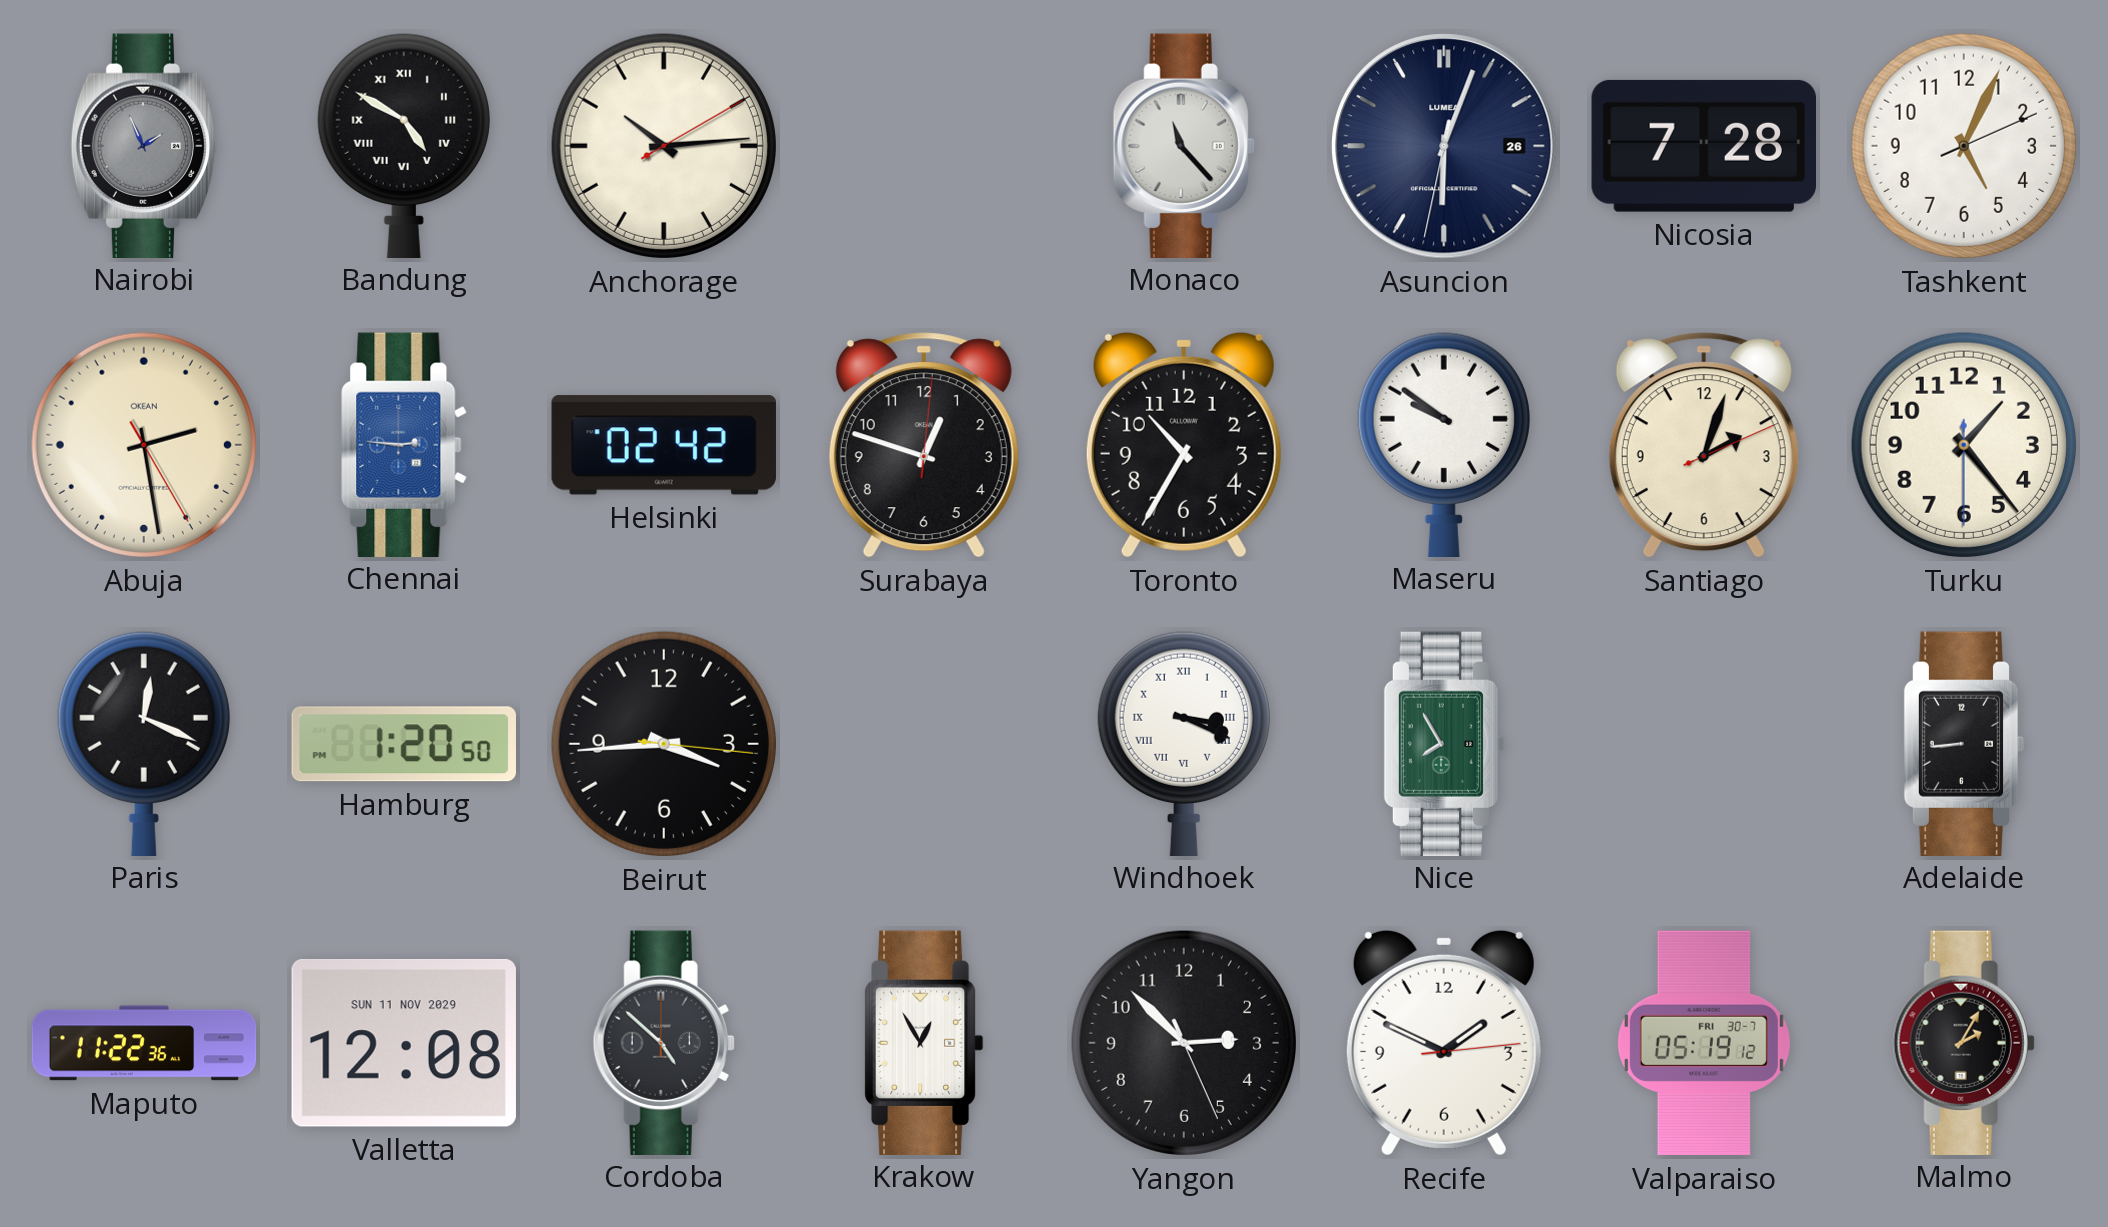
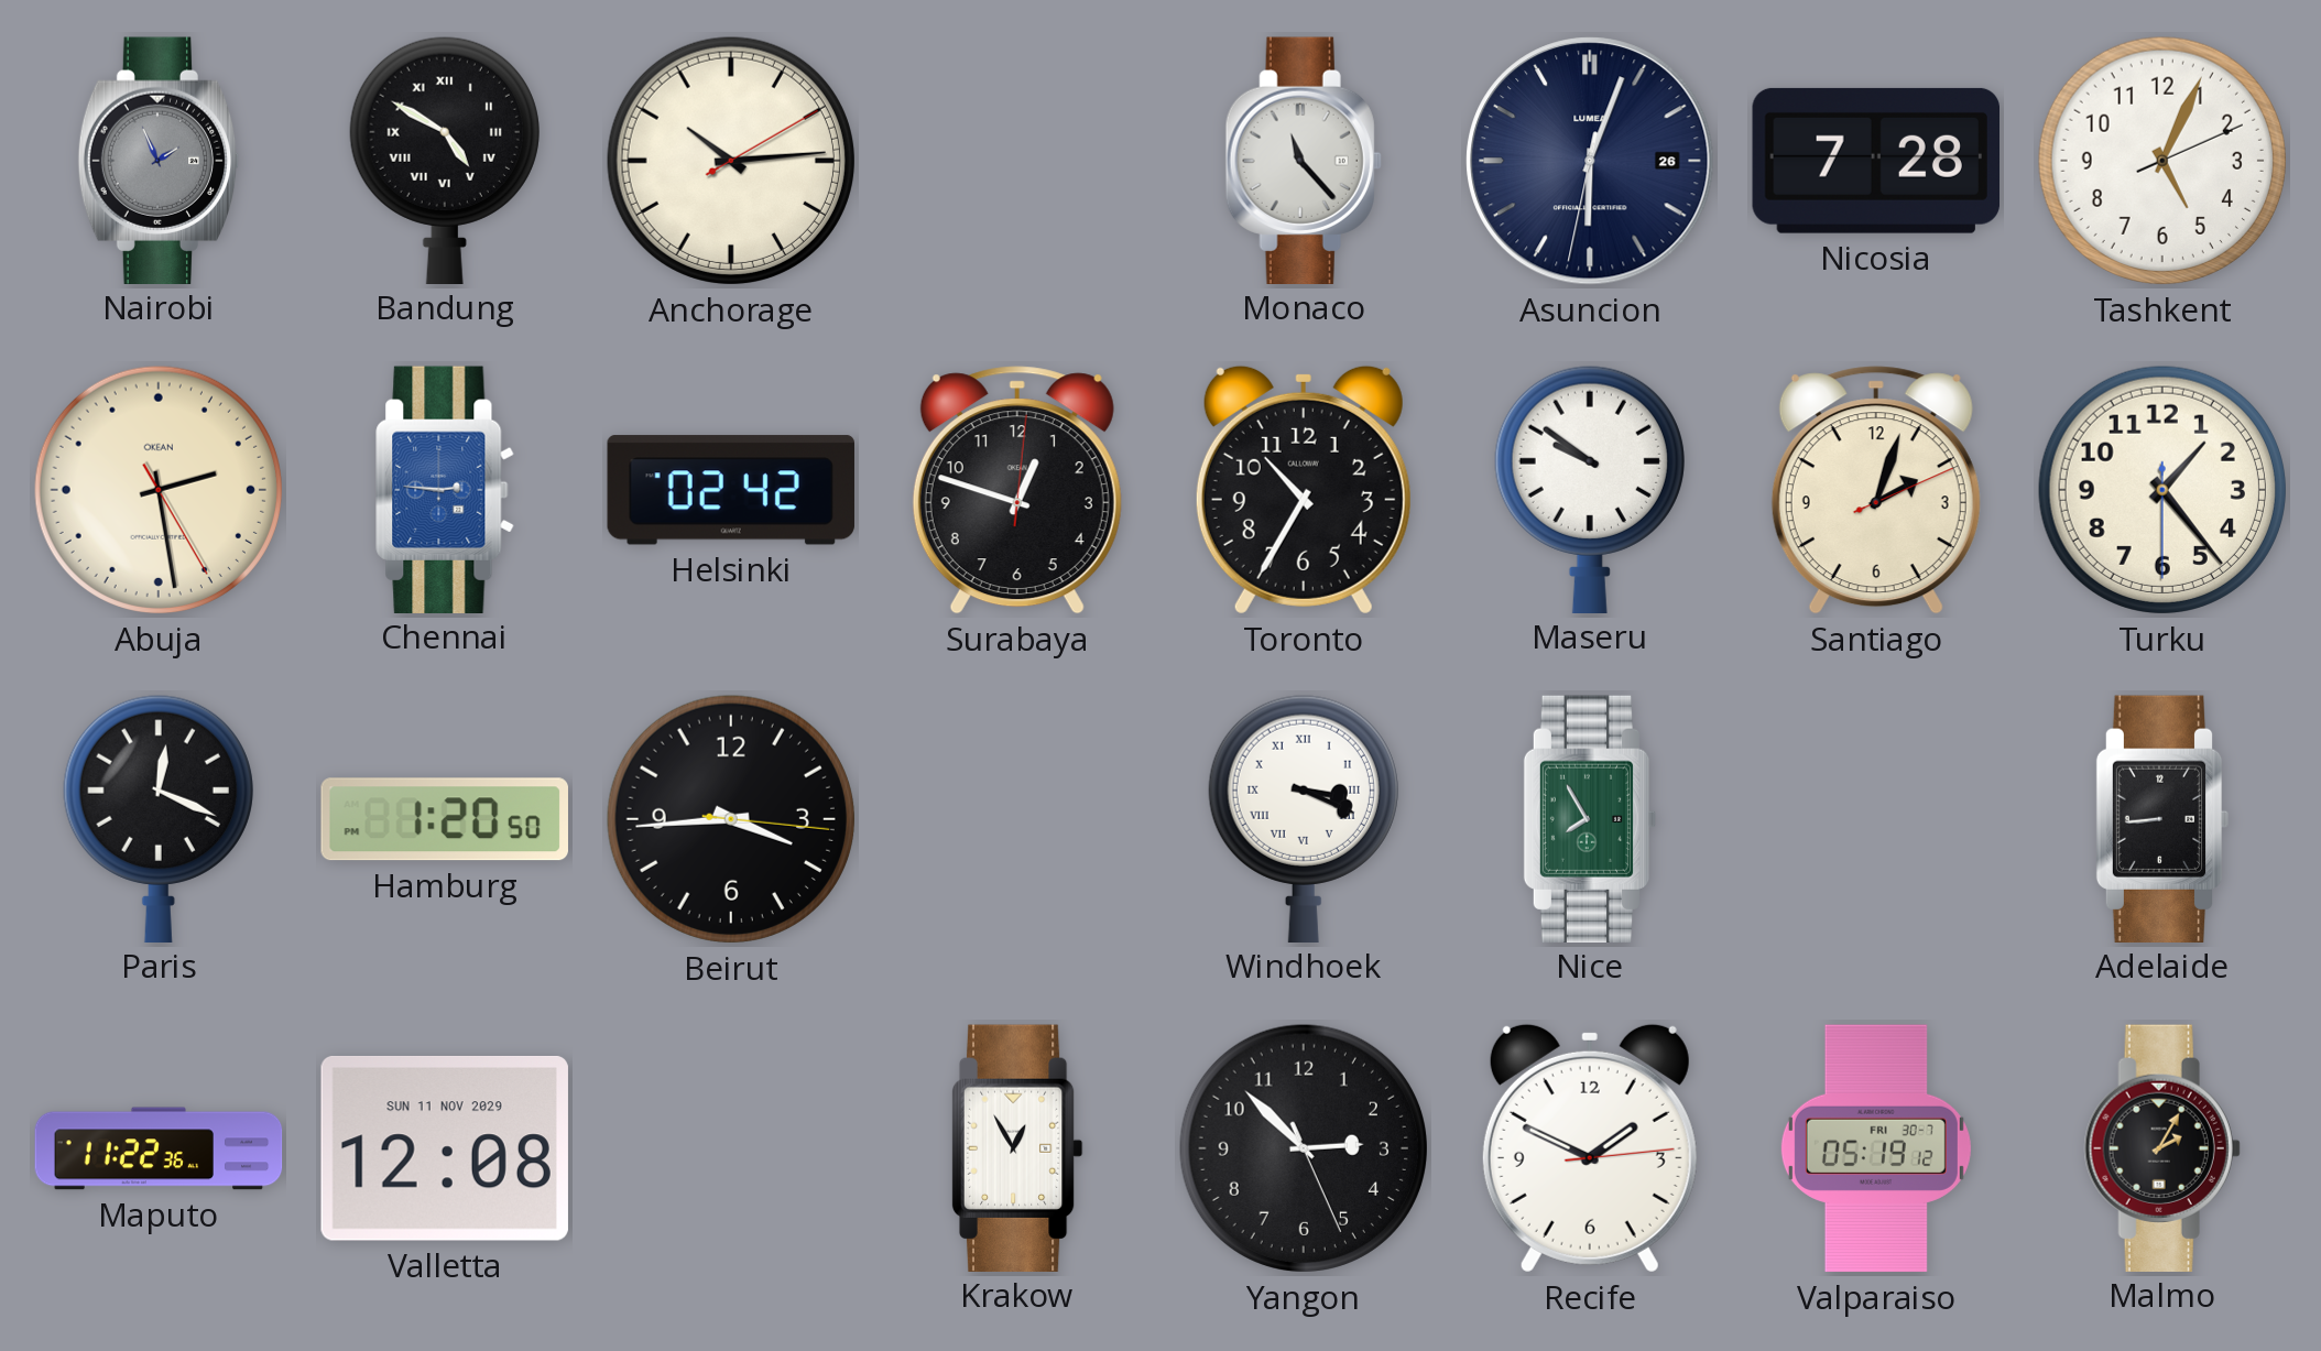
Cordoba: 4:52 -> none (664, 1042)
